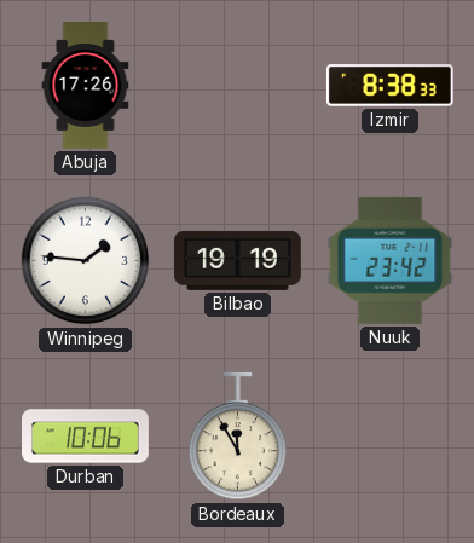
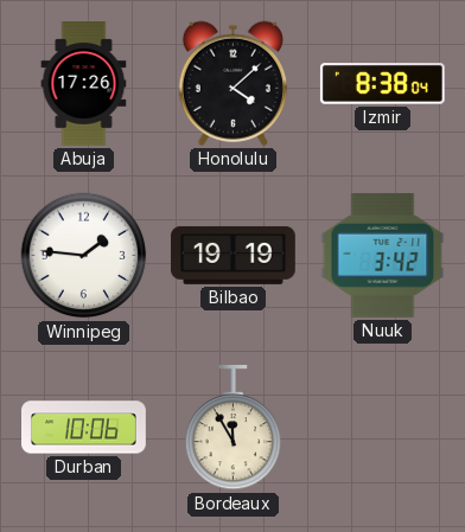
Honolulu: none -> 4:08 (232, 83)
Izmir: 8:38:33 -> 8:38:04 (382, 84)
Nuuk: 23:42 -> 3:42 (383, 255)
